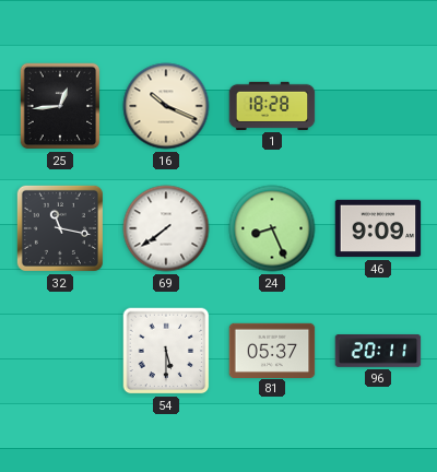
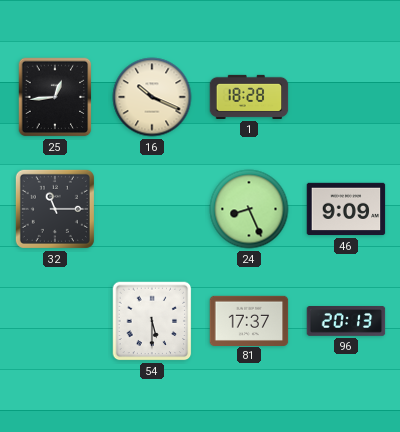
32: 11:17 -> 11:15 (55, 209)
69: 7:39 -> none (166, 228)
81: 05:37 -> 17:37 (249, 320)
96: 20:11 -> 20:13 (346, 322)
